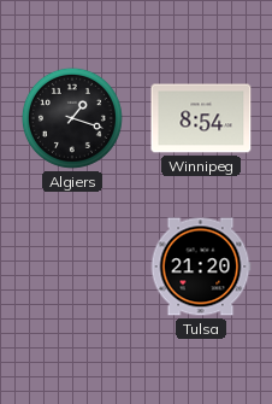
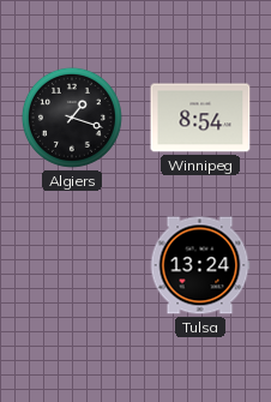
Tulsa: 21:20 -> 13:24 (200, 265)
